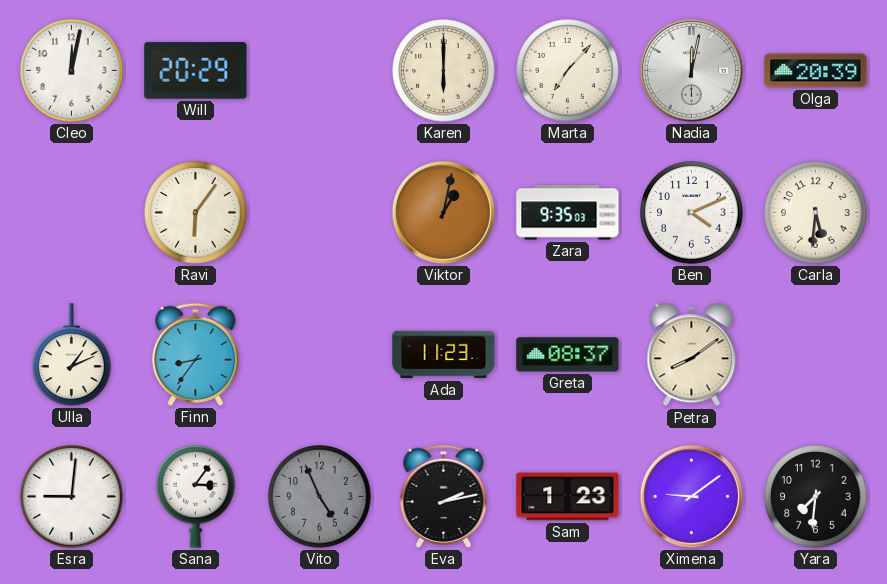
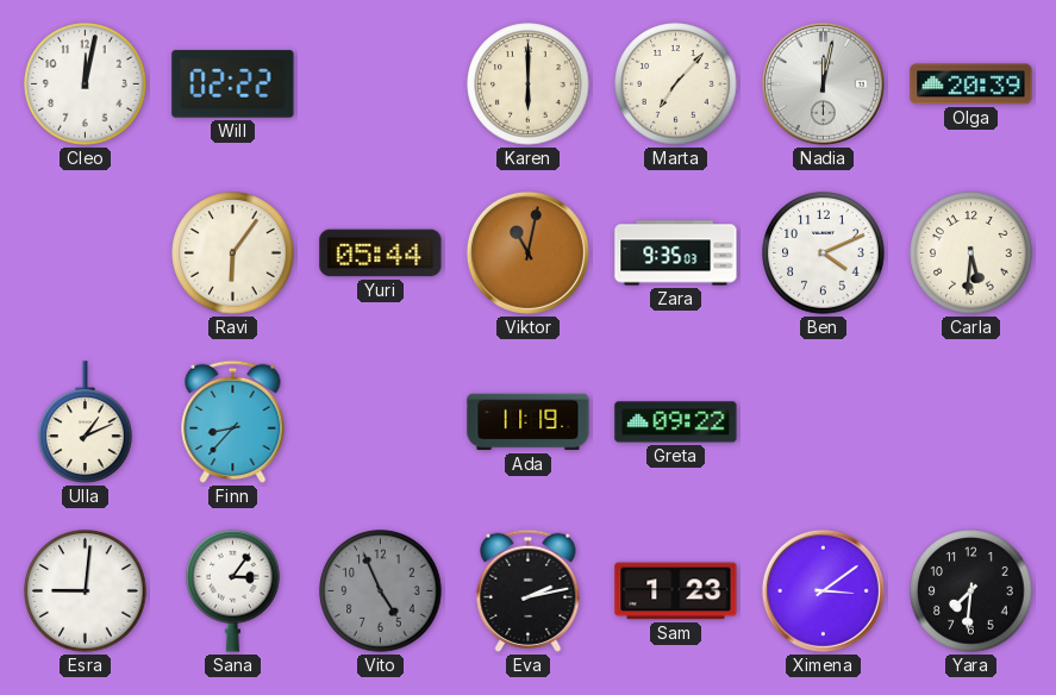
Will: 20:29 -> 02:22 (233, 84)
Yuri: none -> 05:44 (381, 253)
Viktor: 1:02 -> 11:02 (527, 252)
Finn: 8:36 -> 8:37 (233, 421)
Ada: 11:23 -> 11:19 (529, 422)
Greta: 08:37 -> 09:22 (676, 422)
Petra: 8:09 -> none (692, 355)
Ximena: 9:09 -> 3:09 (823, 590)
